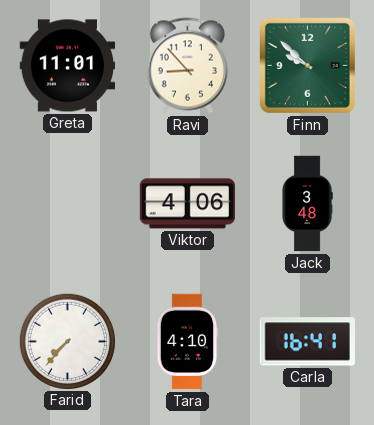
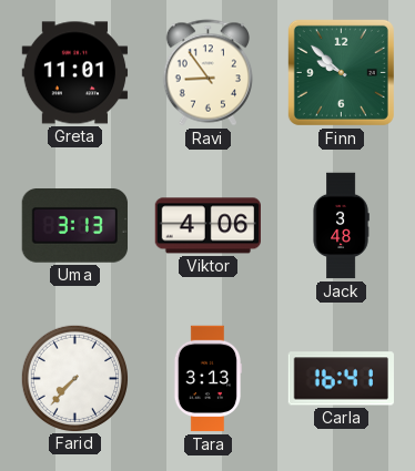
Ravi: 8:53 -> 8:54 (207, 73)
Uma: none -> 3:13 (74, 226)
Tara: 4:10 -> 3:13 (207, 379)
